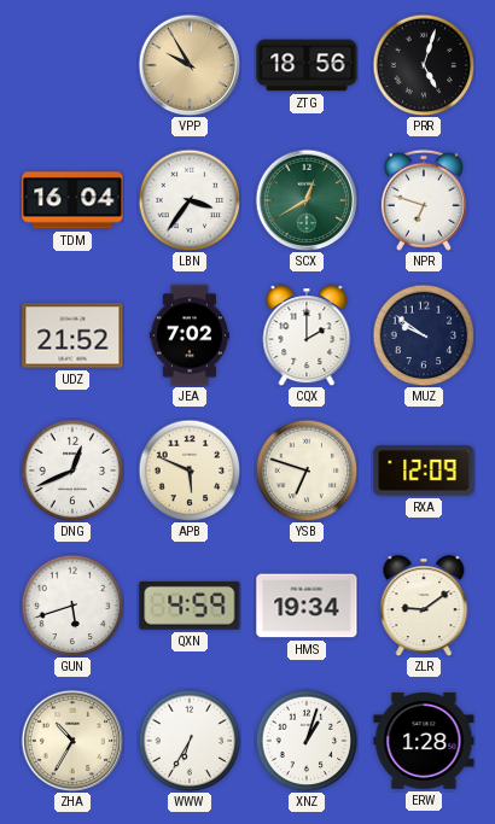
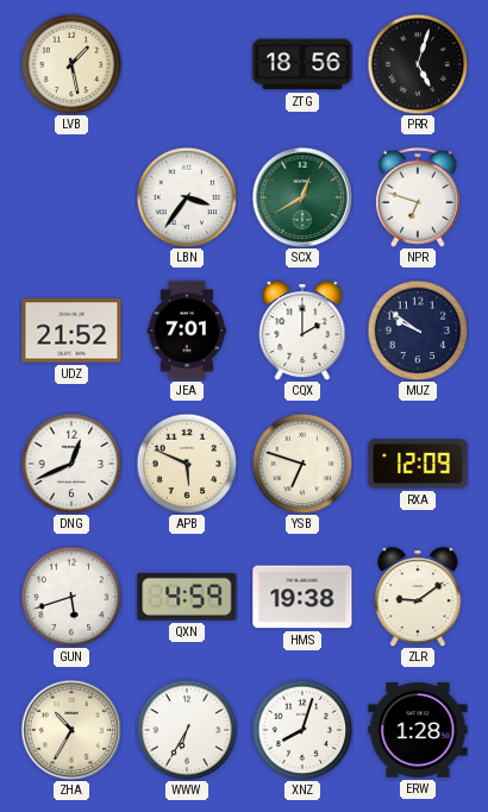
LVB: none -> 1:28 (71, 64)
VPP: 9:55 -> none (190, 65)
TDM: 16:04 -> none (72, 200)
JEA: 7:02 -> 7:01 (186, 331)
HMS: 19:34 -> 19:38 (302, 597)
XNZ: 1:03 -> 8:03 (302, 730)
